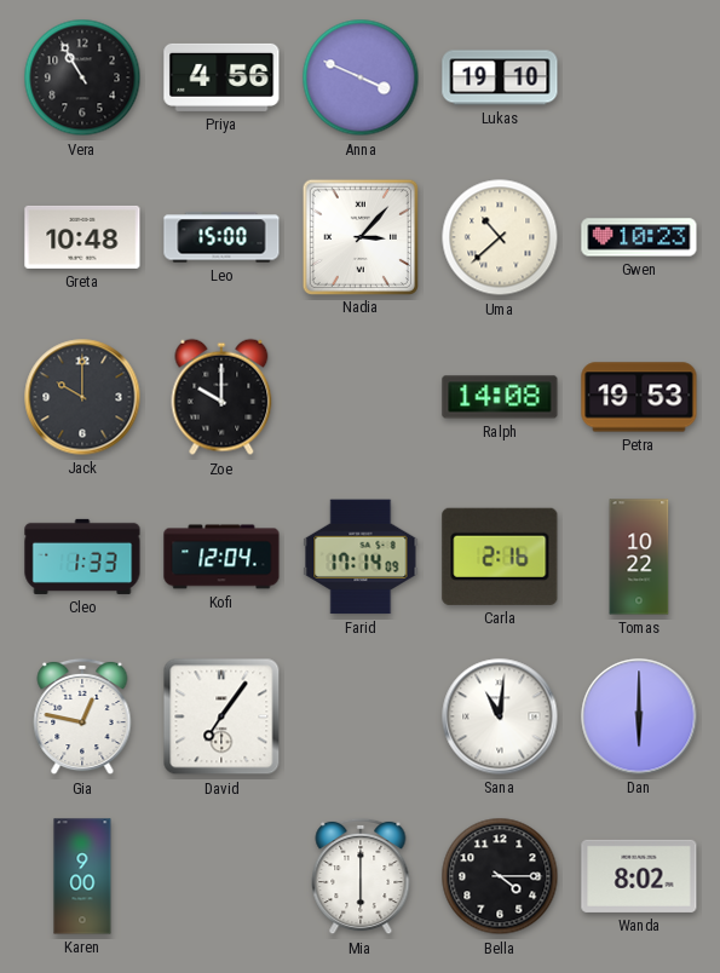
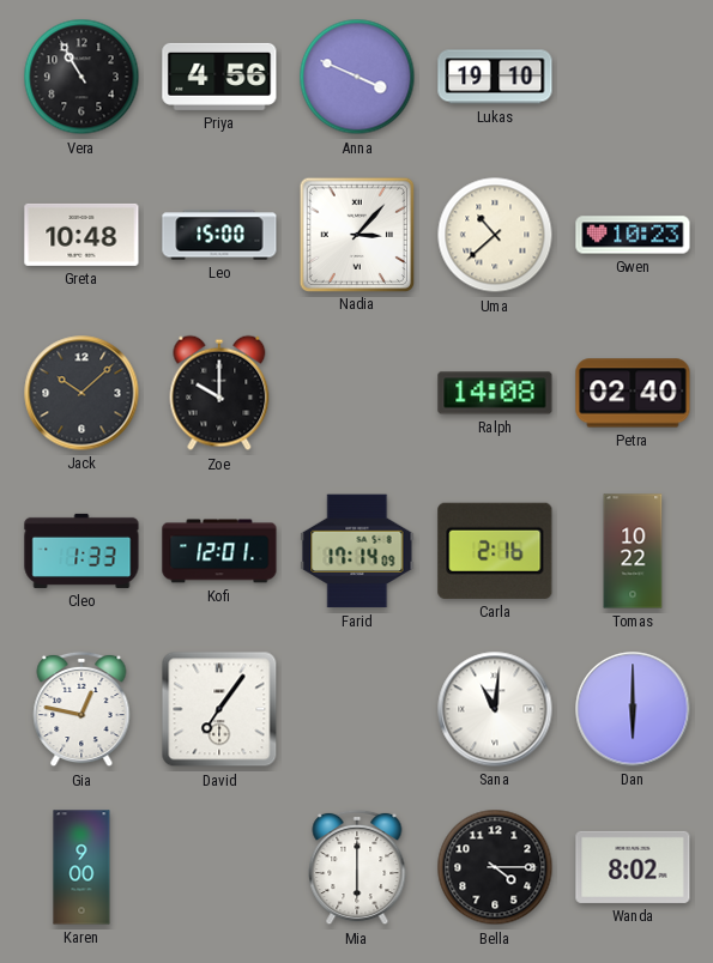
Jack: 10:00 -> 10:08 (81, 393)
Petra: 19:53 -> 02:40 (633, 393)
Kofi: 12:04 -> 12:01 (219, 551)
